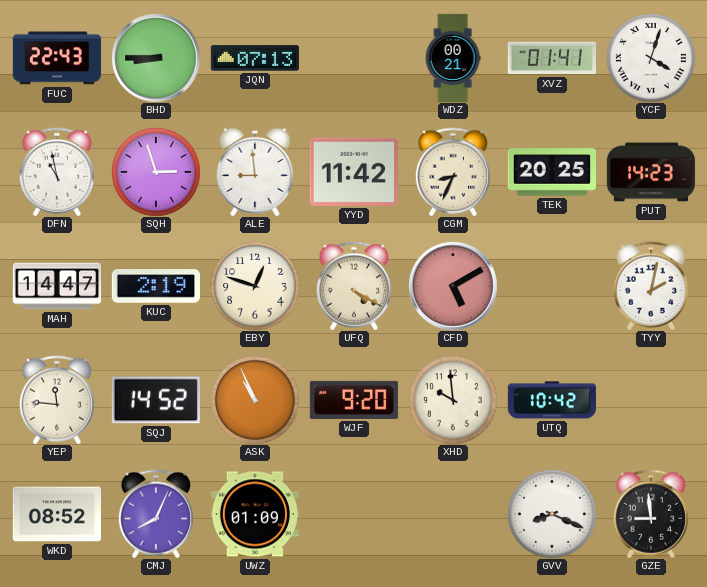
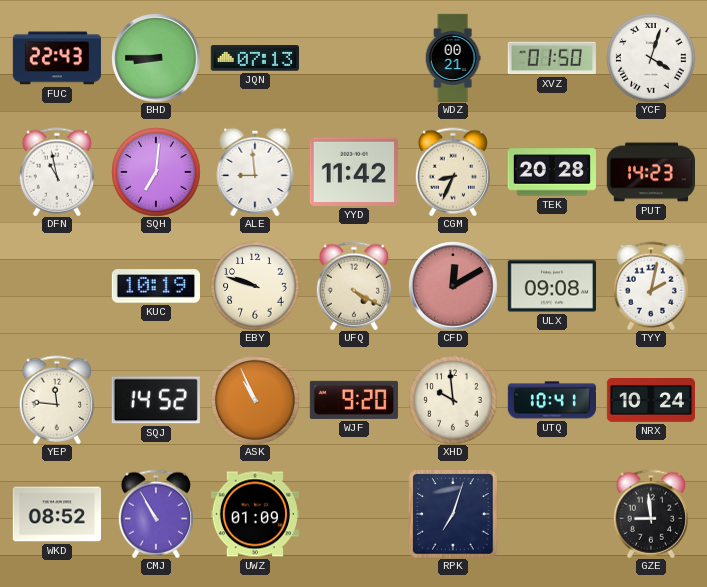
XVZ: 01:41 -> 01:50 (551, 58)
SQH: 2:57 -> 7:01 (156, 172)
TEK: 20:25 -> 20:28 (551, 172)
MAH: 14:47 -> none (56, 286)
KUC: 2:19 -> 10:19 (156, 286)
EBY: 12:48 -> 9:48 (255, 286)
CFD: 5:10 -> 12:10 (453, 286)
ULX: none -> 09:08 (551, 286)
UTQ: 10:42 -> 10:41 (551, 400)
NRX: none -> 10:24 (650, 401)
CMJ: 8:04 -> 10:55 (155, 514)
RPK: none -> 7:03 (453, 514)
GVV: 8:19 -> none (552, 514)
